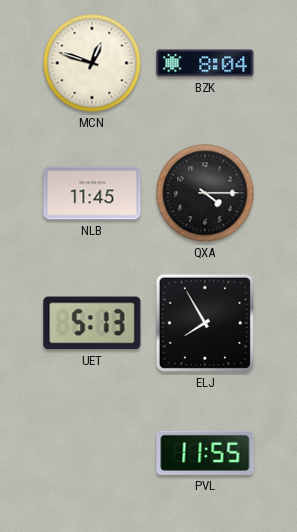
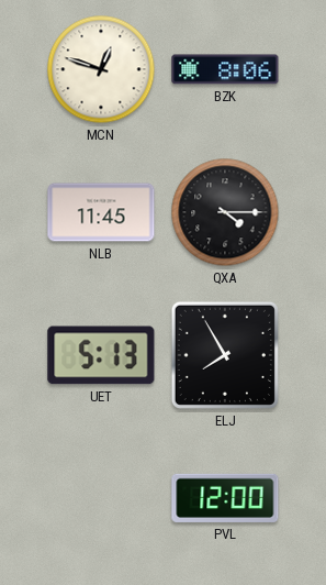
BZK: 8:04 -> 8:06 (225, 69)
PVL: 11:55 -> 12:00 (225, 498)
